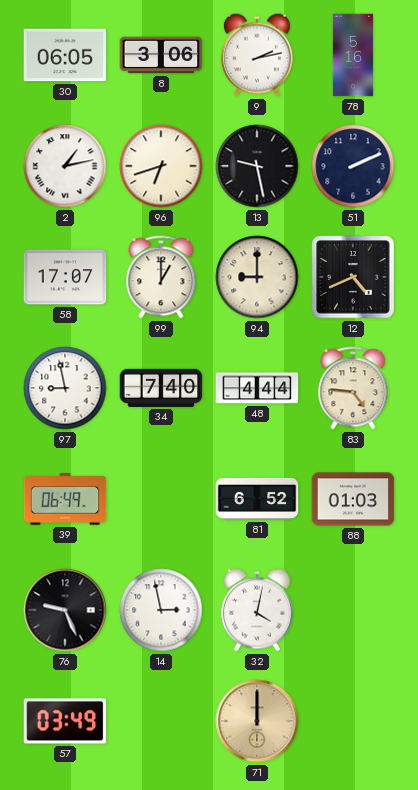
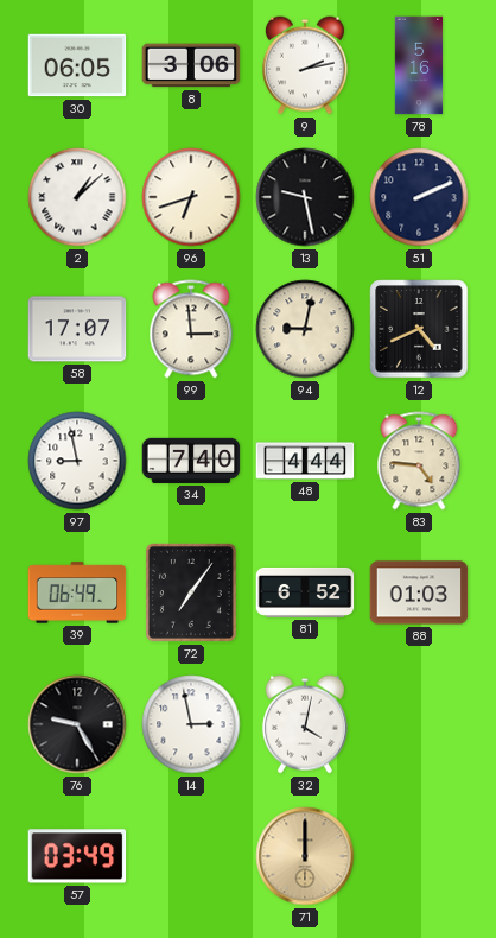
2: 1:13 -> 1:08 (77, 197)
99: 1:00 -> 2:59 (191, 329)
94: 9:00 -> 9:02 (305, 329)
72: none -> 7:06 (191, 592)
76: 9:26 -> 9:25 (77, 724)
